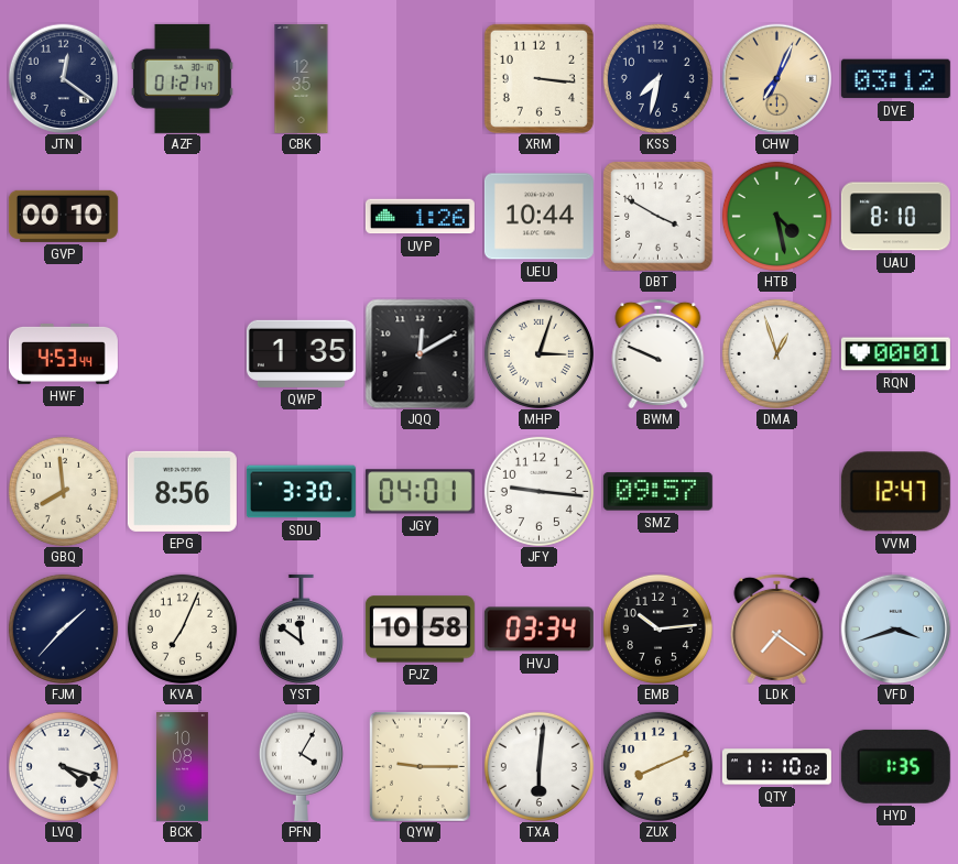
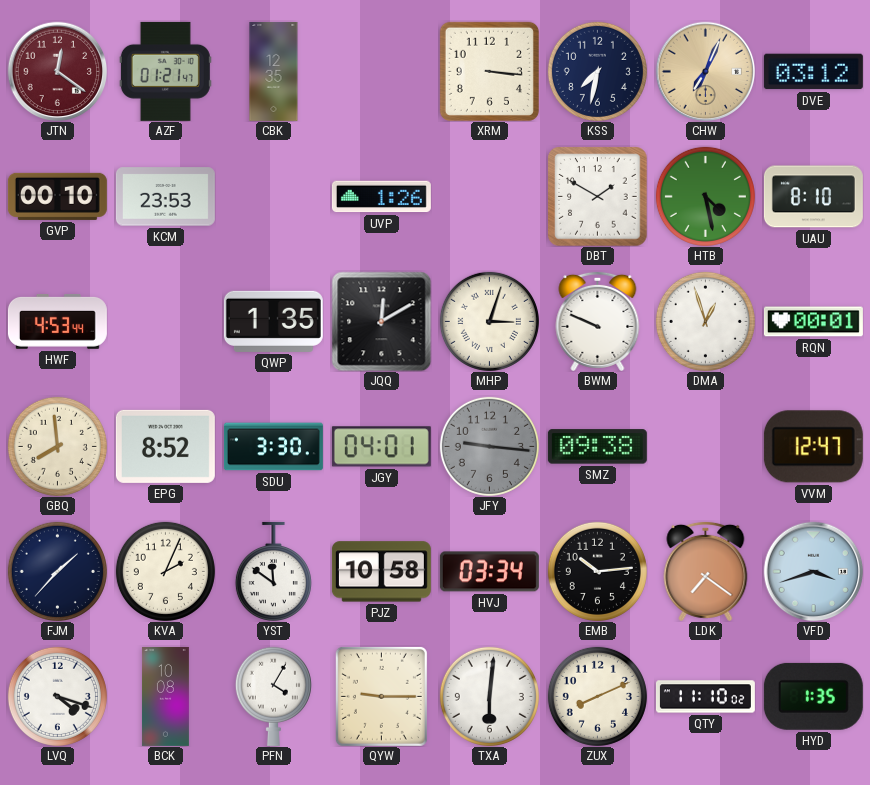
JTN dial: navy -> burgundy (57, 71)
KCM: none -> 23:53 (165, 197)
UEU: 10:44 -> none (538, 217)
DBT: 3:50 -> 1:50 (597, 196)
EPG: 8:56 -> 8:52 (165, 446)
JFY dial: white -> grey (489, 446)
SMZ: 09:57 -> 09:38 (597, 447)
KVA: 7:04 -> 2:04 (165, 571)
